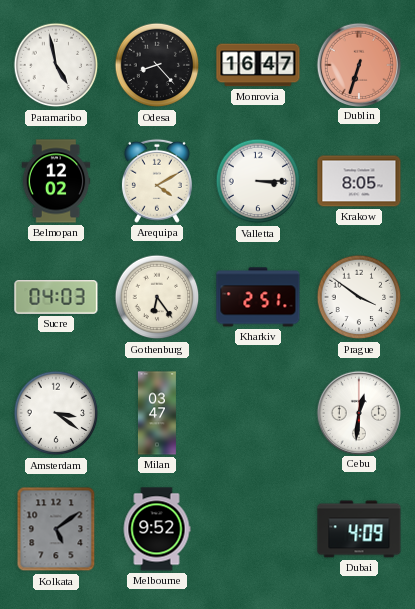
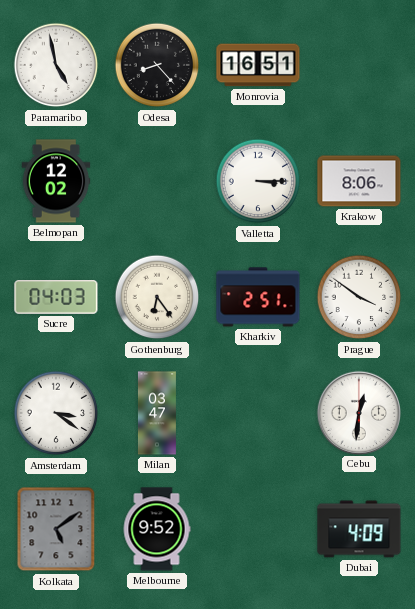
Monrovia: 16:47 -> 16:51 (258, 65)
Dublin: 6:33 -> none (358, 64)
Arequipa: 4:10 -> none (157, 181)
Krakow: 8:05 -> 8:06 (359, 181)
